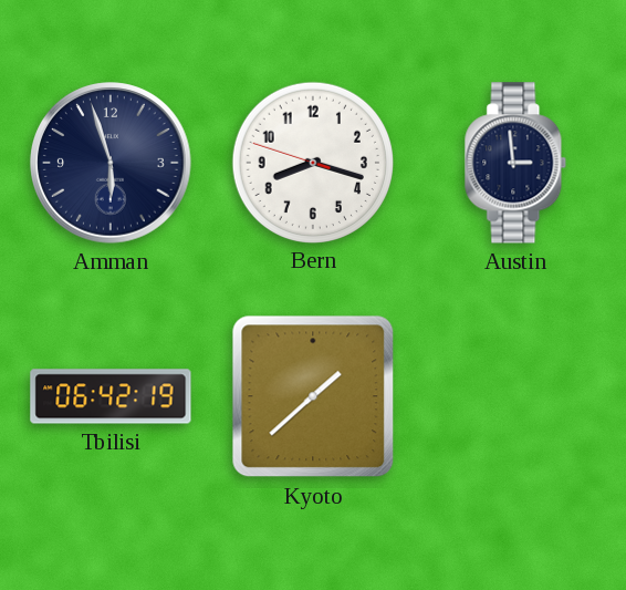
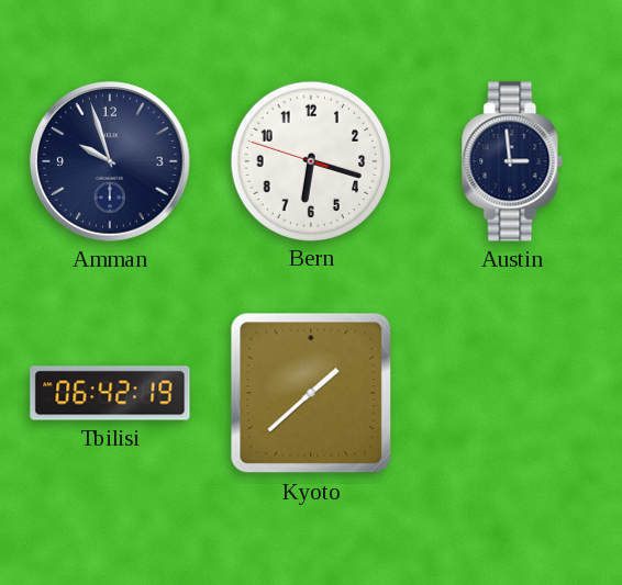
Amman: 5:57 -> 9:57 (110, 161)
Bern: 8:17 -> 6:17 (310, 160)
